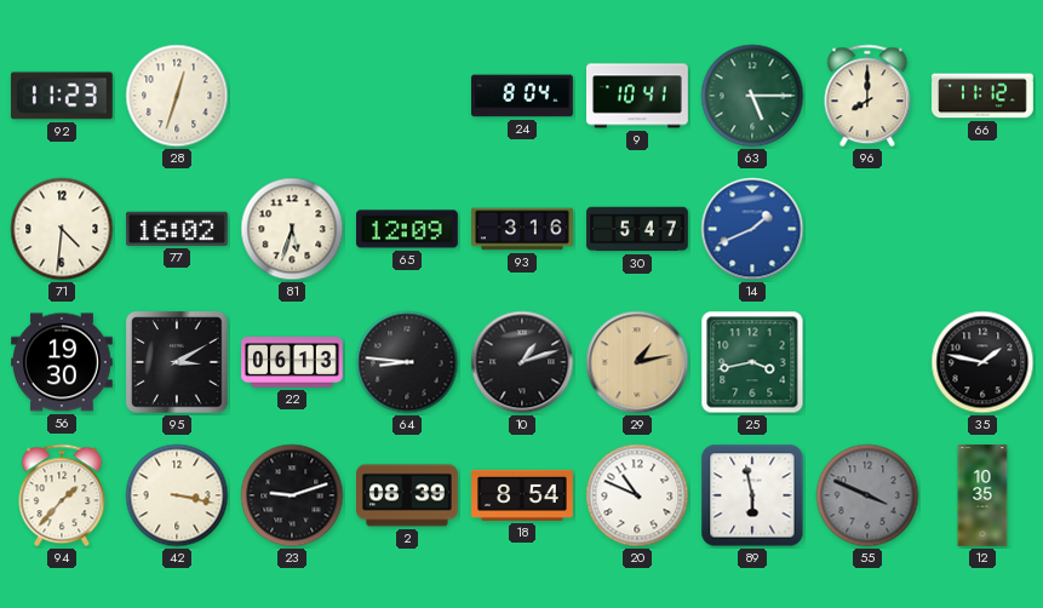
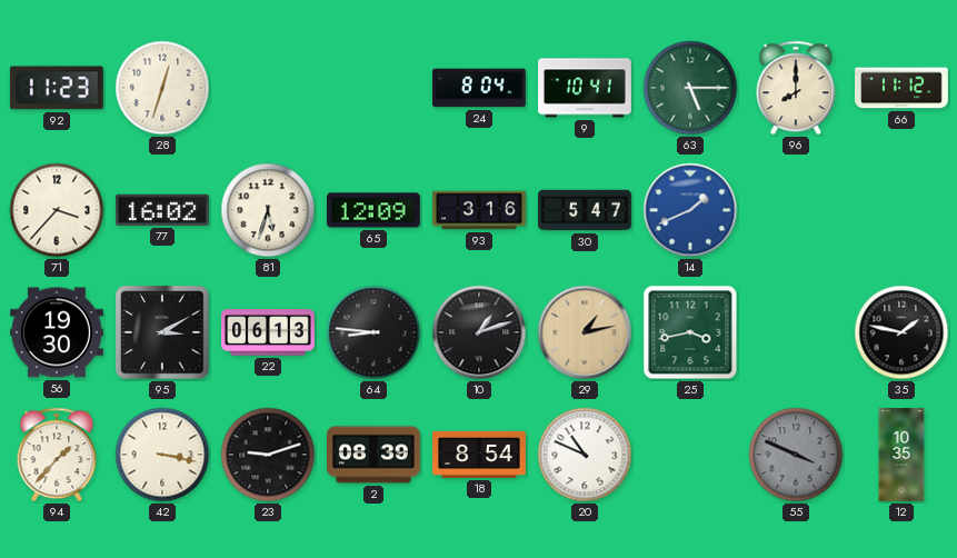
71: 4:31 -> 3:37 (57, 210)
89: 5:58 -> none (752, 495)
